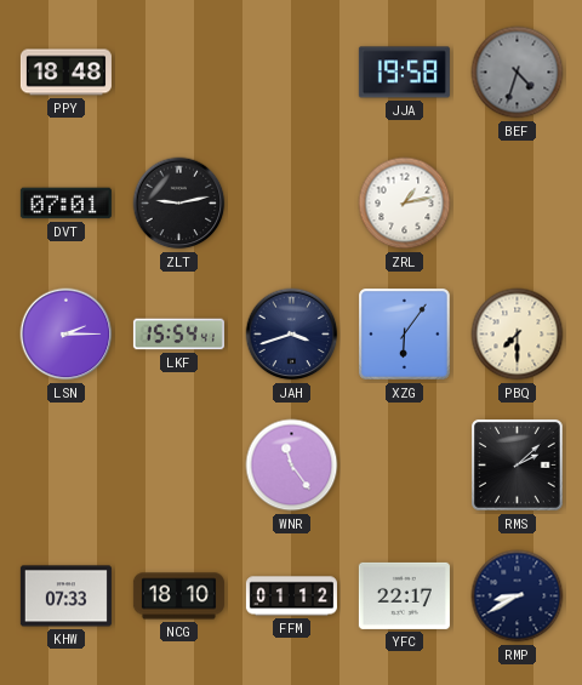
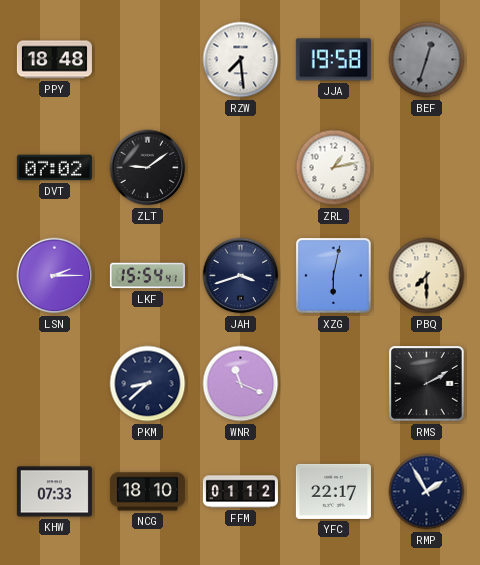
RZW: none -> 7:29 (241, 60)
BEF: 4:33 -> 12:33 (427, 60)
DVT: 07:01 -> 07:02 (54, 168)
ZLT: 9:13 -> 9:09 (148, 168)
XZG: 6:06 -> 6:02 (334, 276)
PKM: none -> 8:38 (148, 384)
WNR: 11:24 -> 11:19 (241, 384)
RMS: 2:08 -> 2:10 (427, 384)
RMP: 8:40 -> 1:55 (427, 492)
